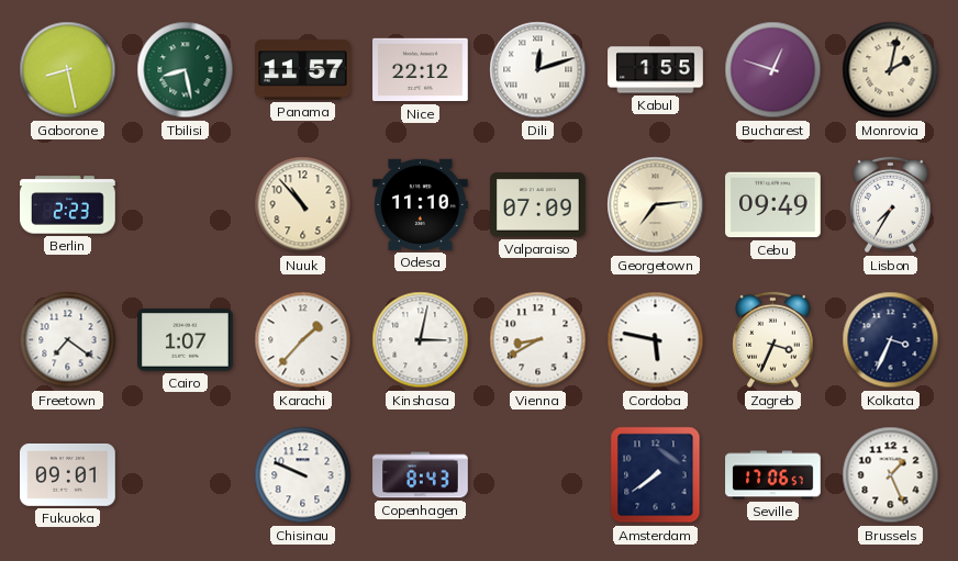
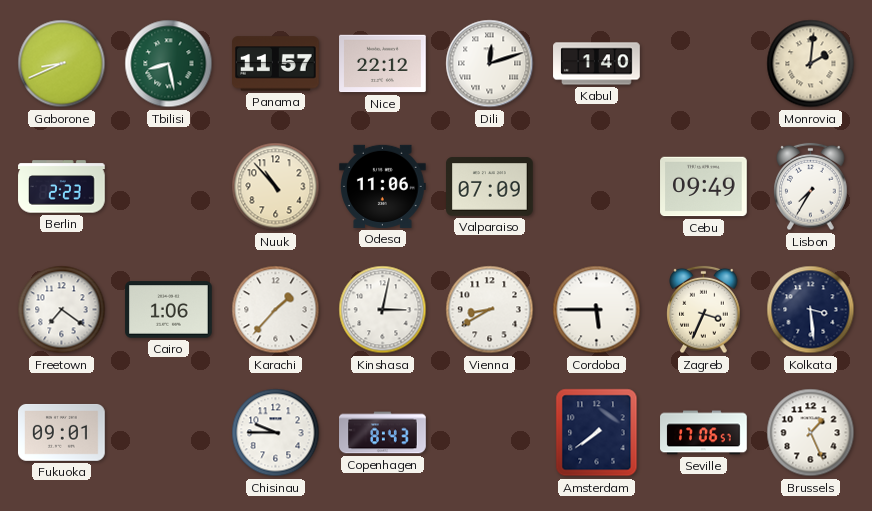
Gaborone: 8:28 -> 8:41 (62, 64)
Kabul: 1:55 -> 1:40 (597, 64)
Bucharest: 12:48 -> none (773, 70)
Monrovia: 2:02 -> 2:01 (811, 64)
Odesa: 11:10 -> 11:06 (383, 186)
Georgetown: 7:14 -> none (656, 205)
Cairo: 1:07 -> 1:06 (169, 310)
Cordoba: 5:47 -> 5:45 (597, 310)
Kolkata: 3:34 -> 3:29 (811, 310)
Chisinau: 9:49 -> 9:45 (276, 433)
